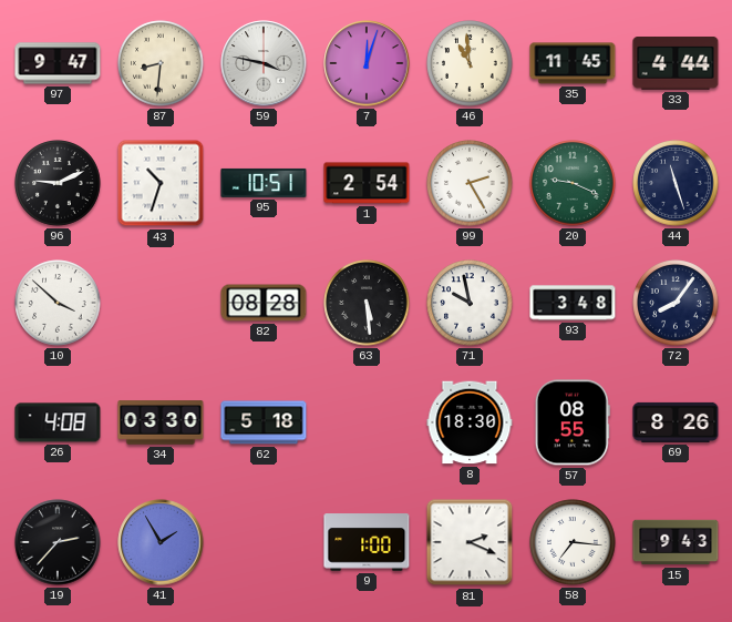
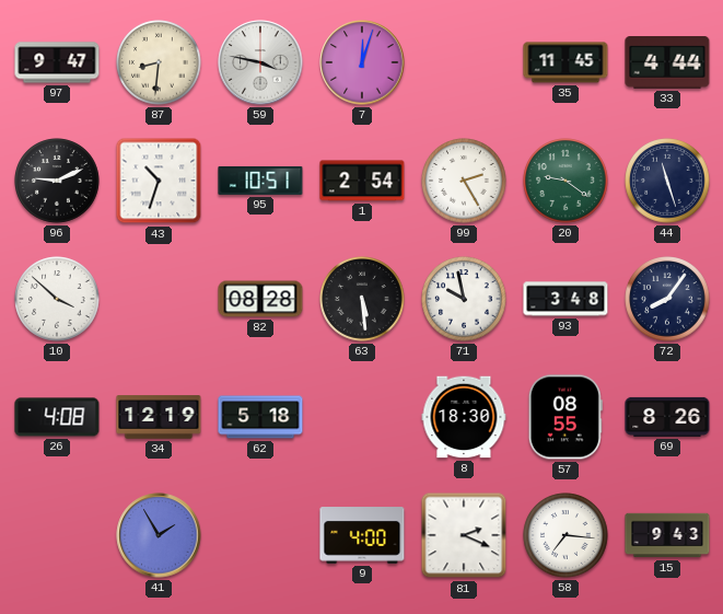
46: 10:59 -> none (470, 63)
20: 9:19 -> 9:21 (565, 181)
34: 03:30 -> 12:19 (159, 417)
19: 2:37 -> none (58, 542)
9: 1:00 -> 4:00 (362, 535)
